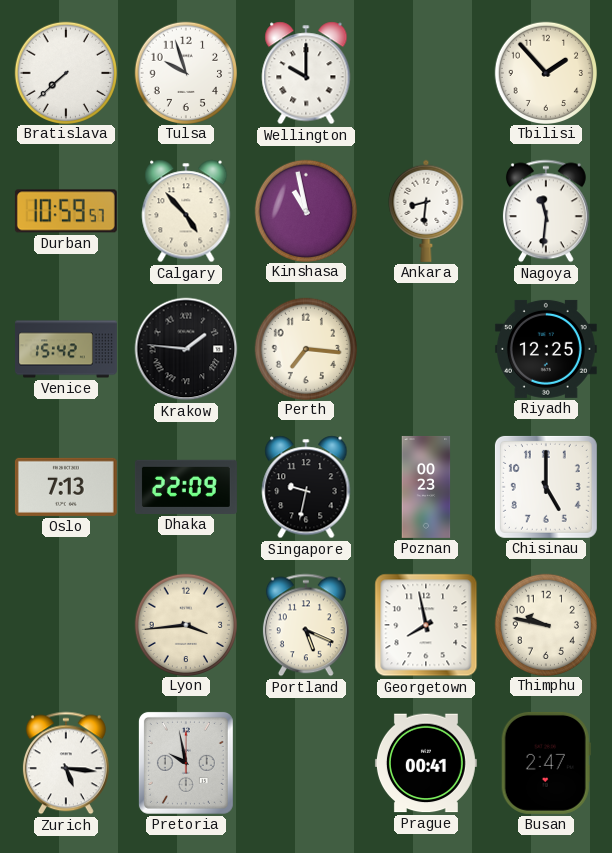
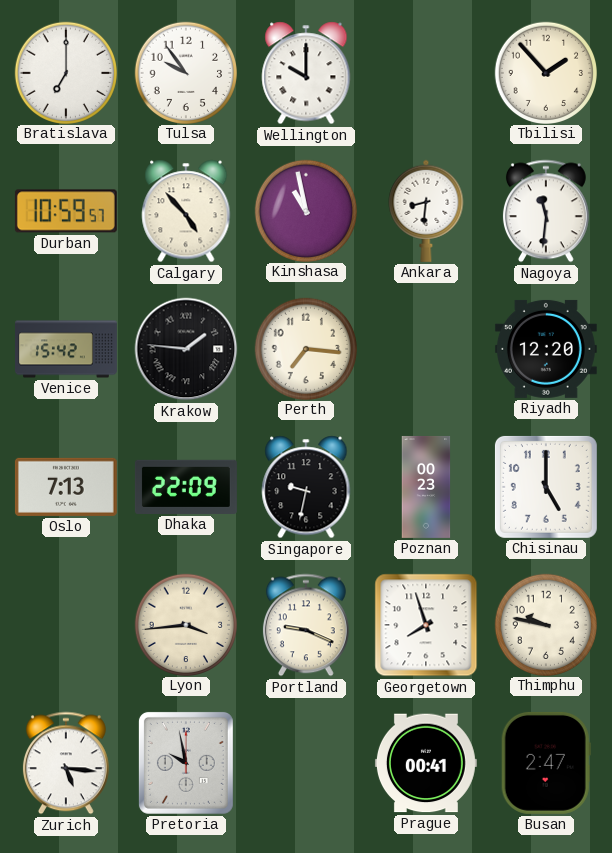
Bratislava: 7:38 -> 7:00 (65, 72)
Tulsa: 9:57 -> 9:54 (185, 72)
Riyadh: 12:25 -> 12:20 (546, 349)
Portland: 5:19 -> 9:19 (306, 625)
Georgetown: 7:58 -> 7:57 (426, 625)
